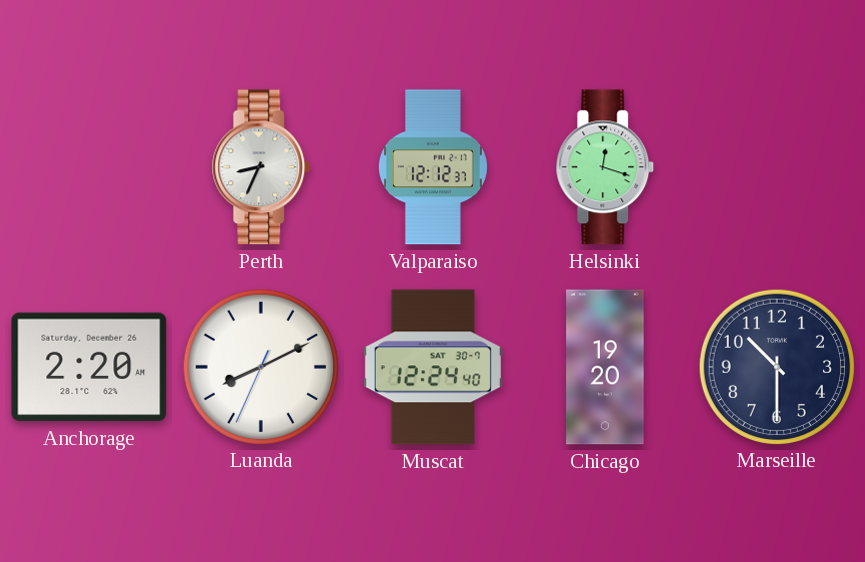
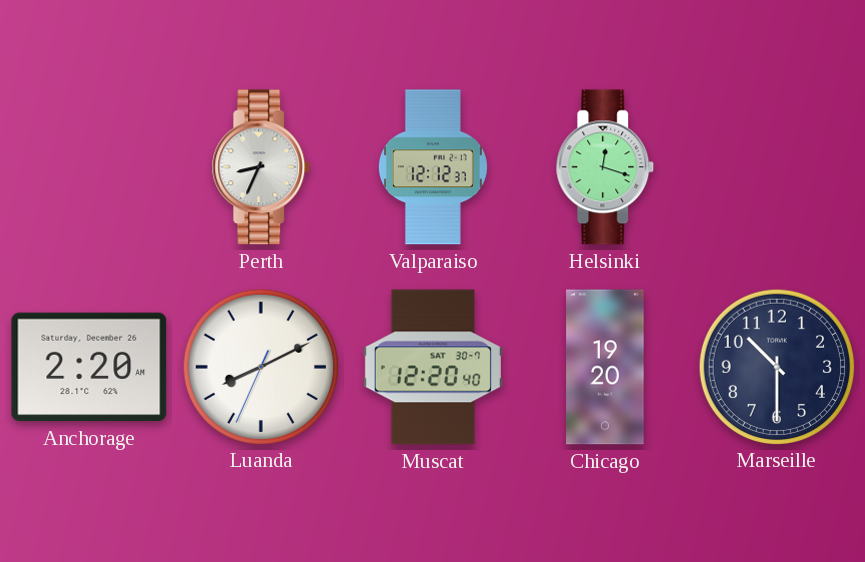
Muscat: 12:24 -> 12:20 (433, 367)
